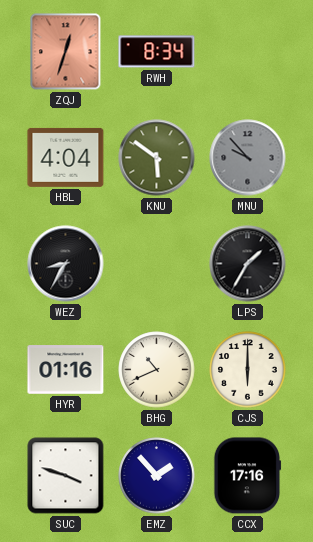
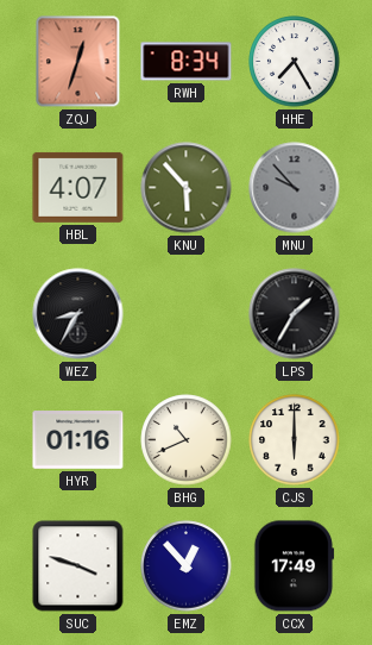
HHE: none -> 7:25 (295, 62)
HBL: 4:04 -> 4:07 (78, 187)
KNU: 5:51 -> 5:53 (187, 188)
EMZ: 1:53 -> 12:53 (187, 566)
CCX: 17:16 -> 17:49 (295, 566)
